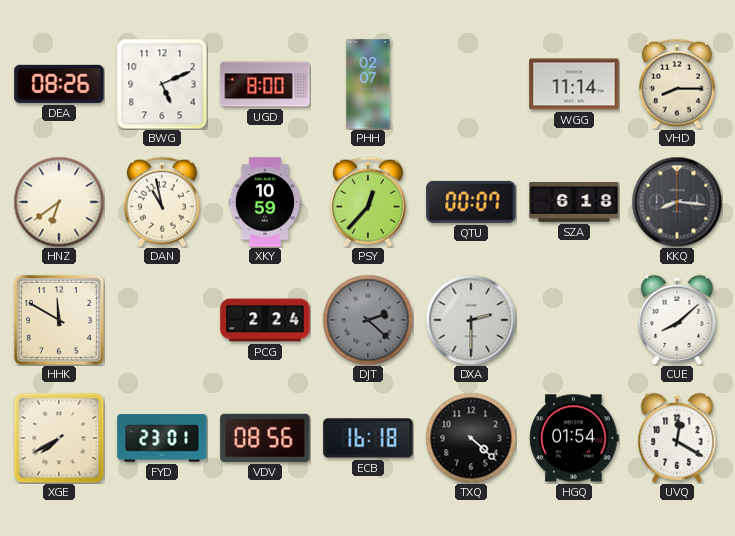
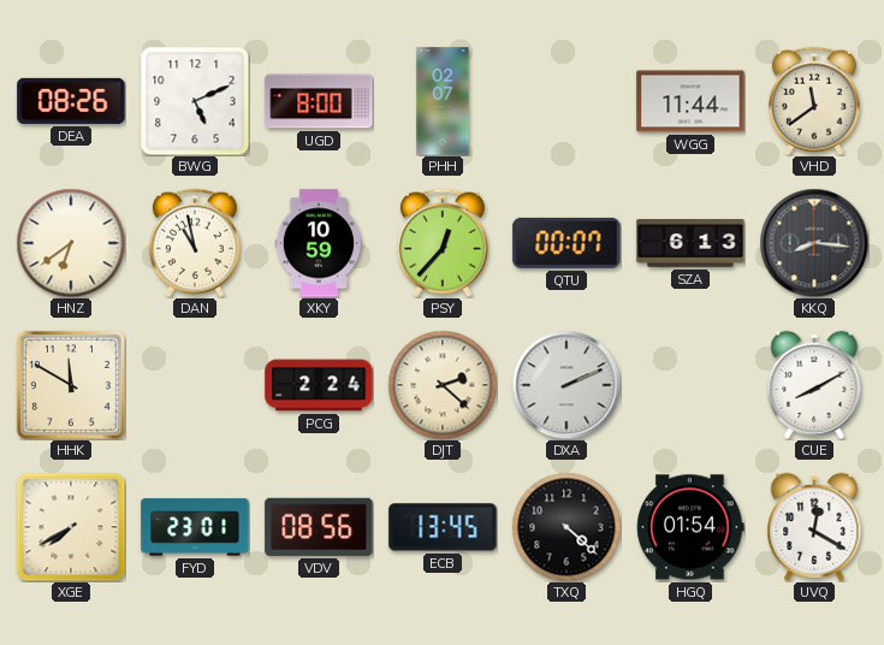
WGG: 11:14 -> 11:44 (690, 101)
VHD: 8:15 -> 11:39 (814, 101)
SZA: 6:18 -> 6:13 (690, 244)
DJT dial: grey -> cream (443, 385)
DXA: 2:30 -> 2:11 (566, 385)
CUE: 8:08 -> 8:10 (814, 385)
ECB: 16:18 -> 13:45 (443, 527)
